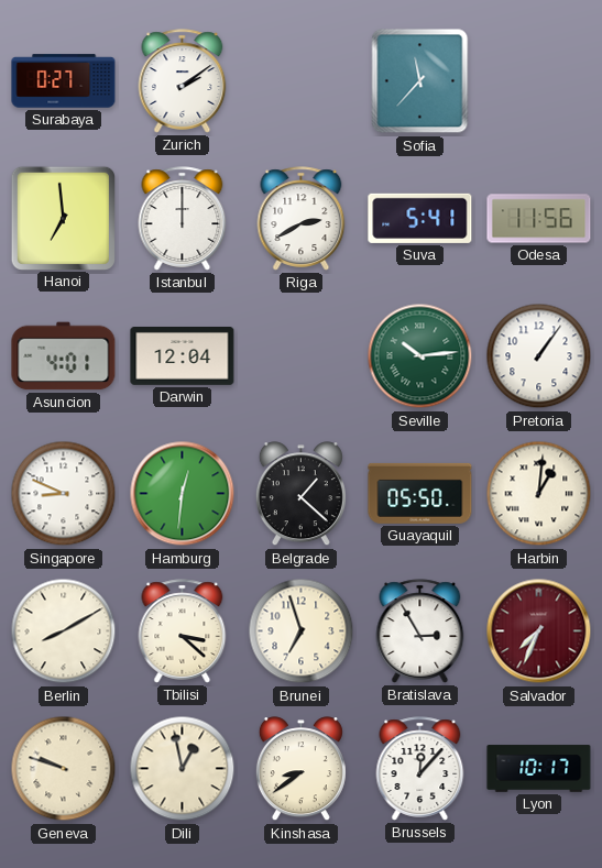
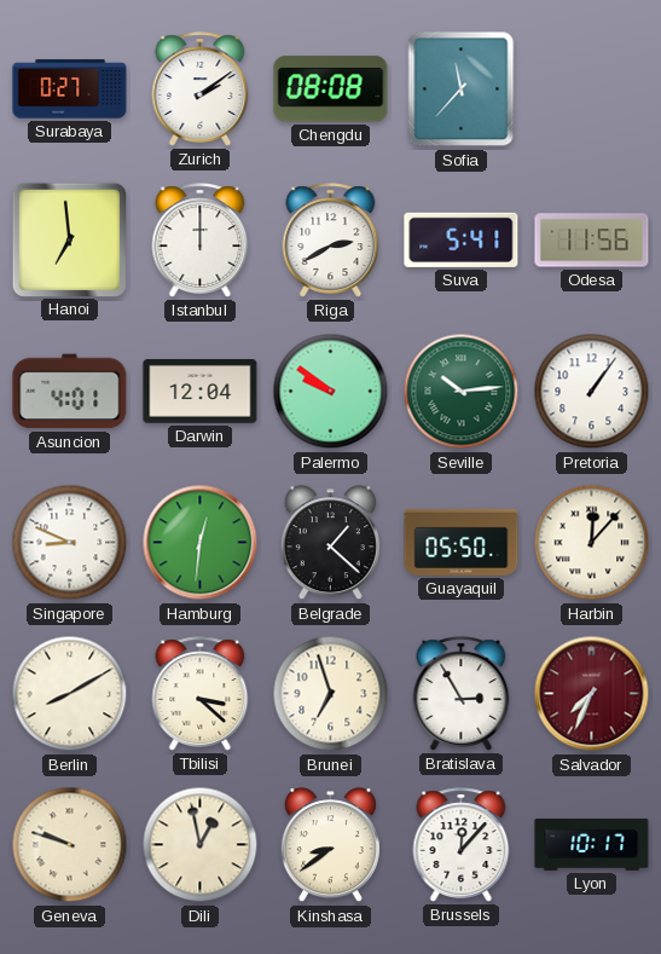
Chengdu: none -> 08:08 (331, 89)
Palermo: none -> 9:51 (331, 392)
Harbin: 1:01 -> 12:07 (592, 543)
